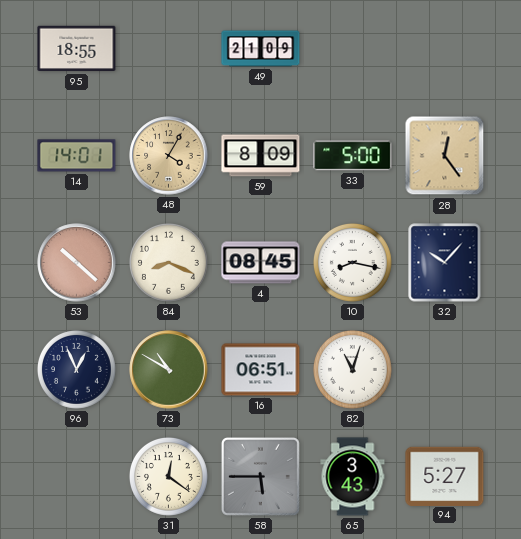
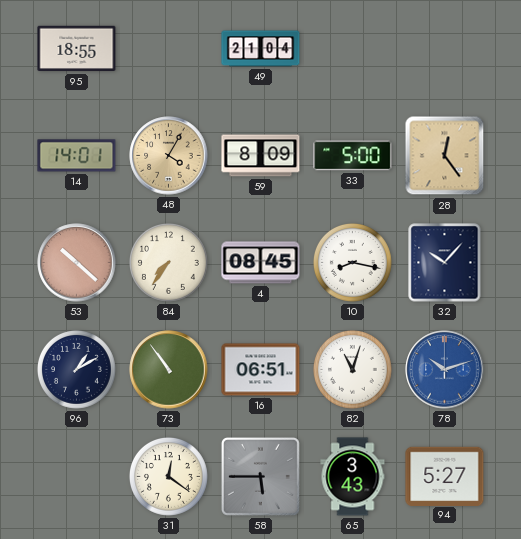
49: 21:09 -> 21:04 (261, 49)
84: 8:19 -> 7:36 (168, 262)
96: 12:56 -> 1:10 (76, 369)
73: 10:50 -> 10:54 (169, 370)
78: none -> 10:12 (445, 370)
